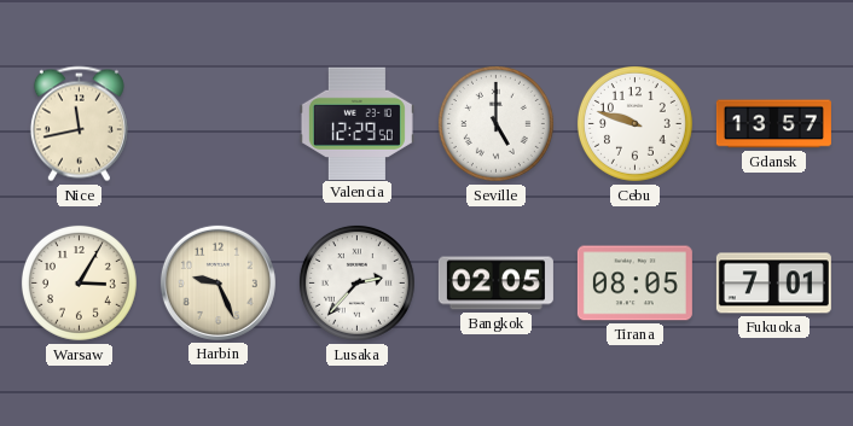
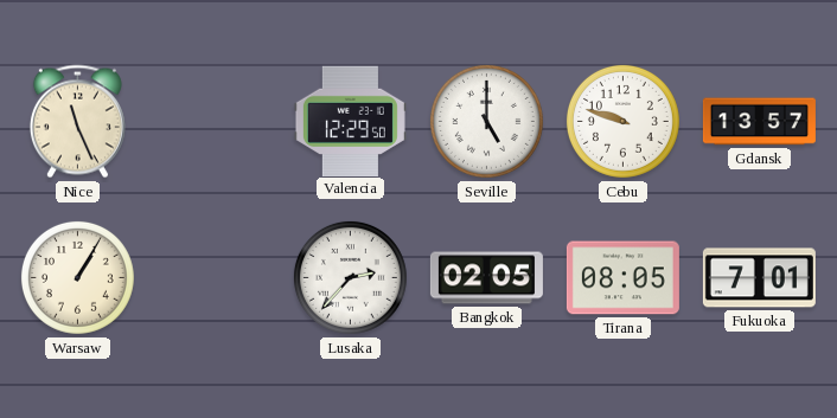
Nice: 11:43 -> 11:26 (77, 122)
Warsaw: 3:05 -> 1:05 (77, 277)
Harbin: 9:26 -> none (217, 282)
